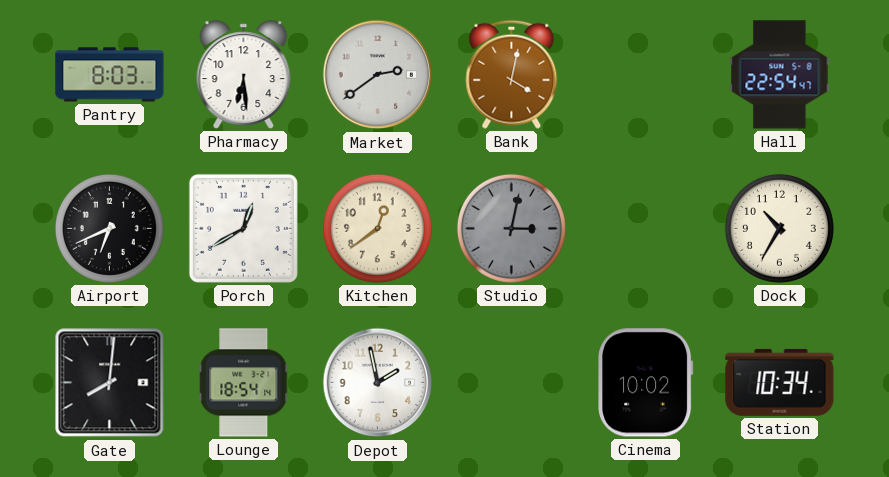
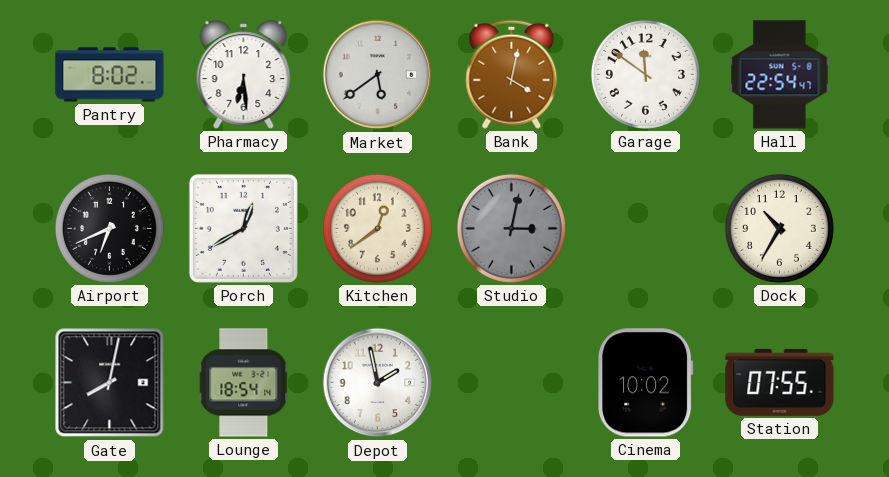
Pantry: 8:03 -> 8:02 (110, 75)
Market: 2:39 -> 5:39 (378, 75)
Garage: none -> 11:51 (645, 74)
Gate: 8:01 -> 8:02 (110, 383)
Station: 10:34 -> 07:55 (780, 382)
